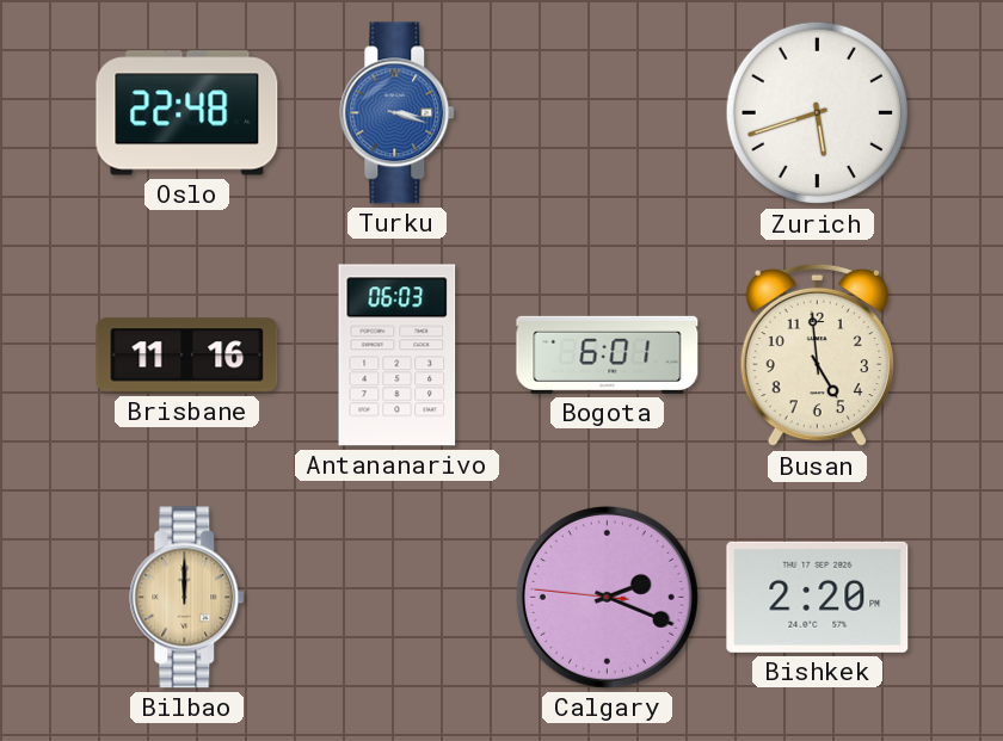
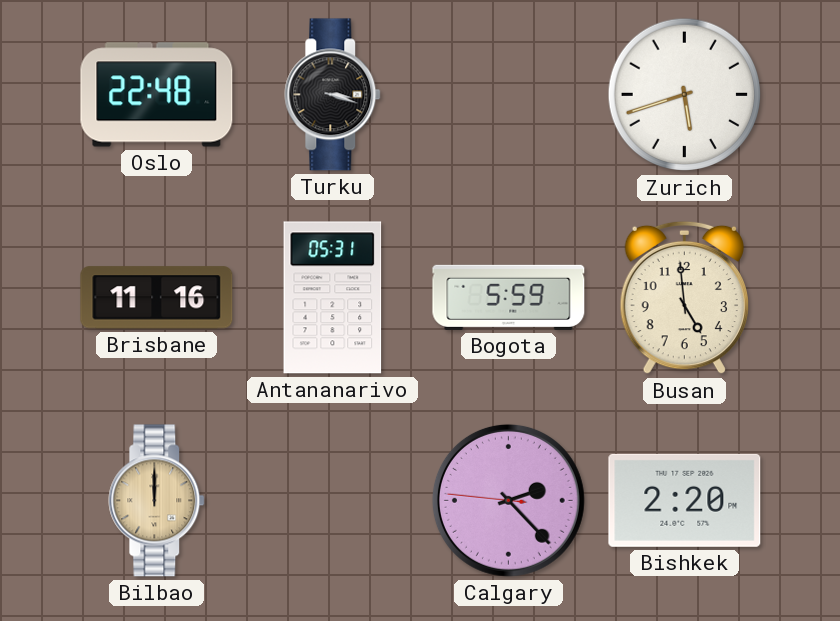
Turku dial: blue -> black (333, 95)
Antananarivo: 06:03 -> 05:31 (333, 298)
Bogota: 6:01 -> 5:59 (509, 297)
Calgary: 2:18 -> 2:22 (508, 500)
